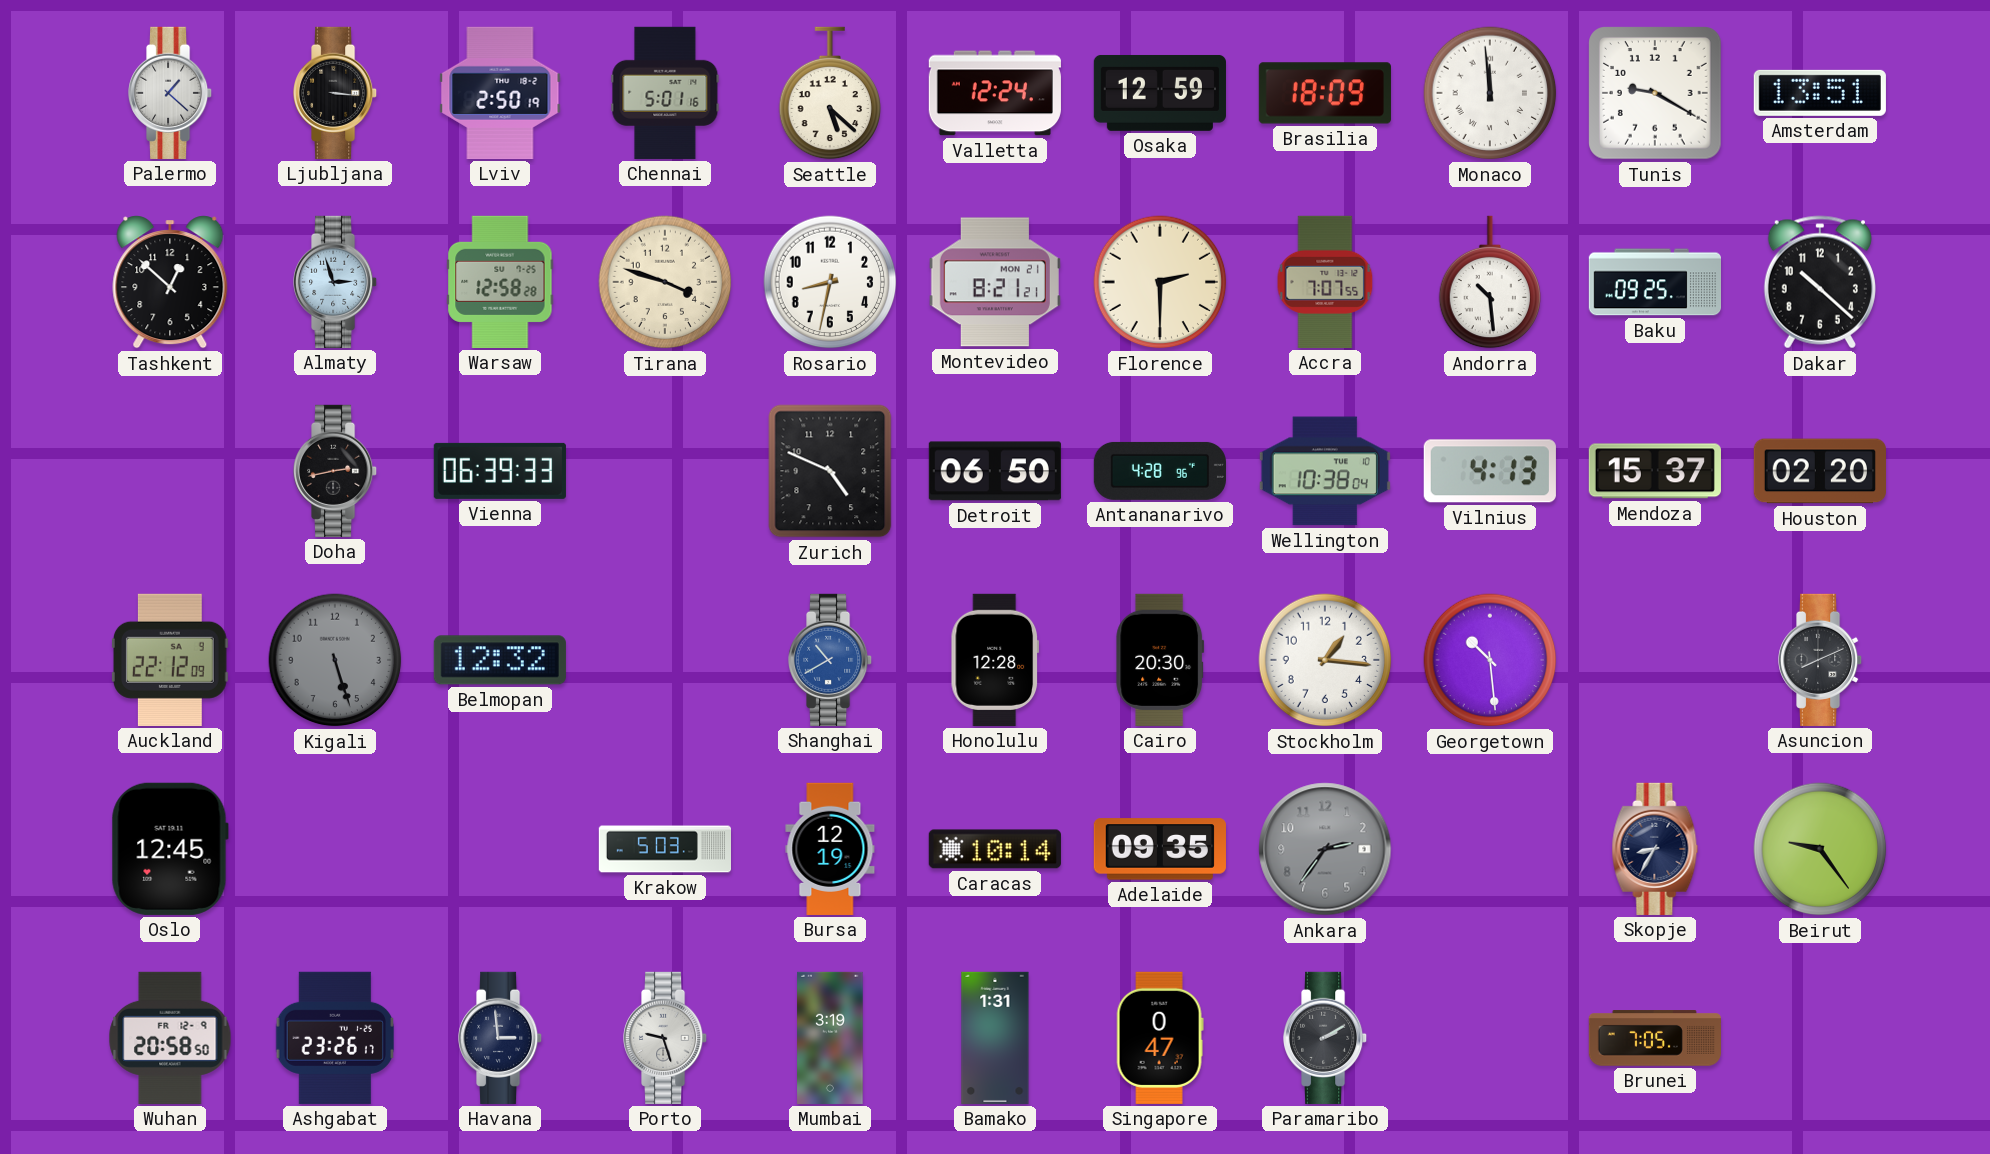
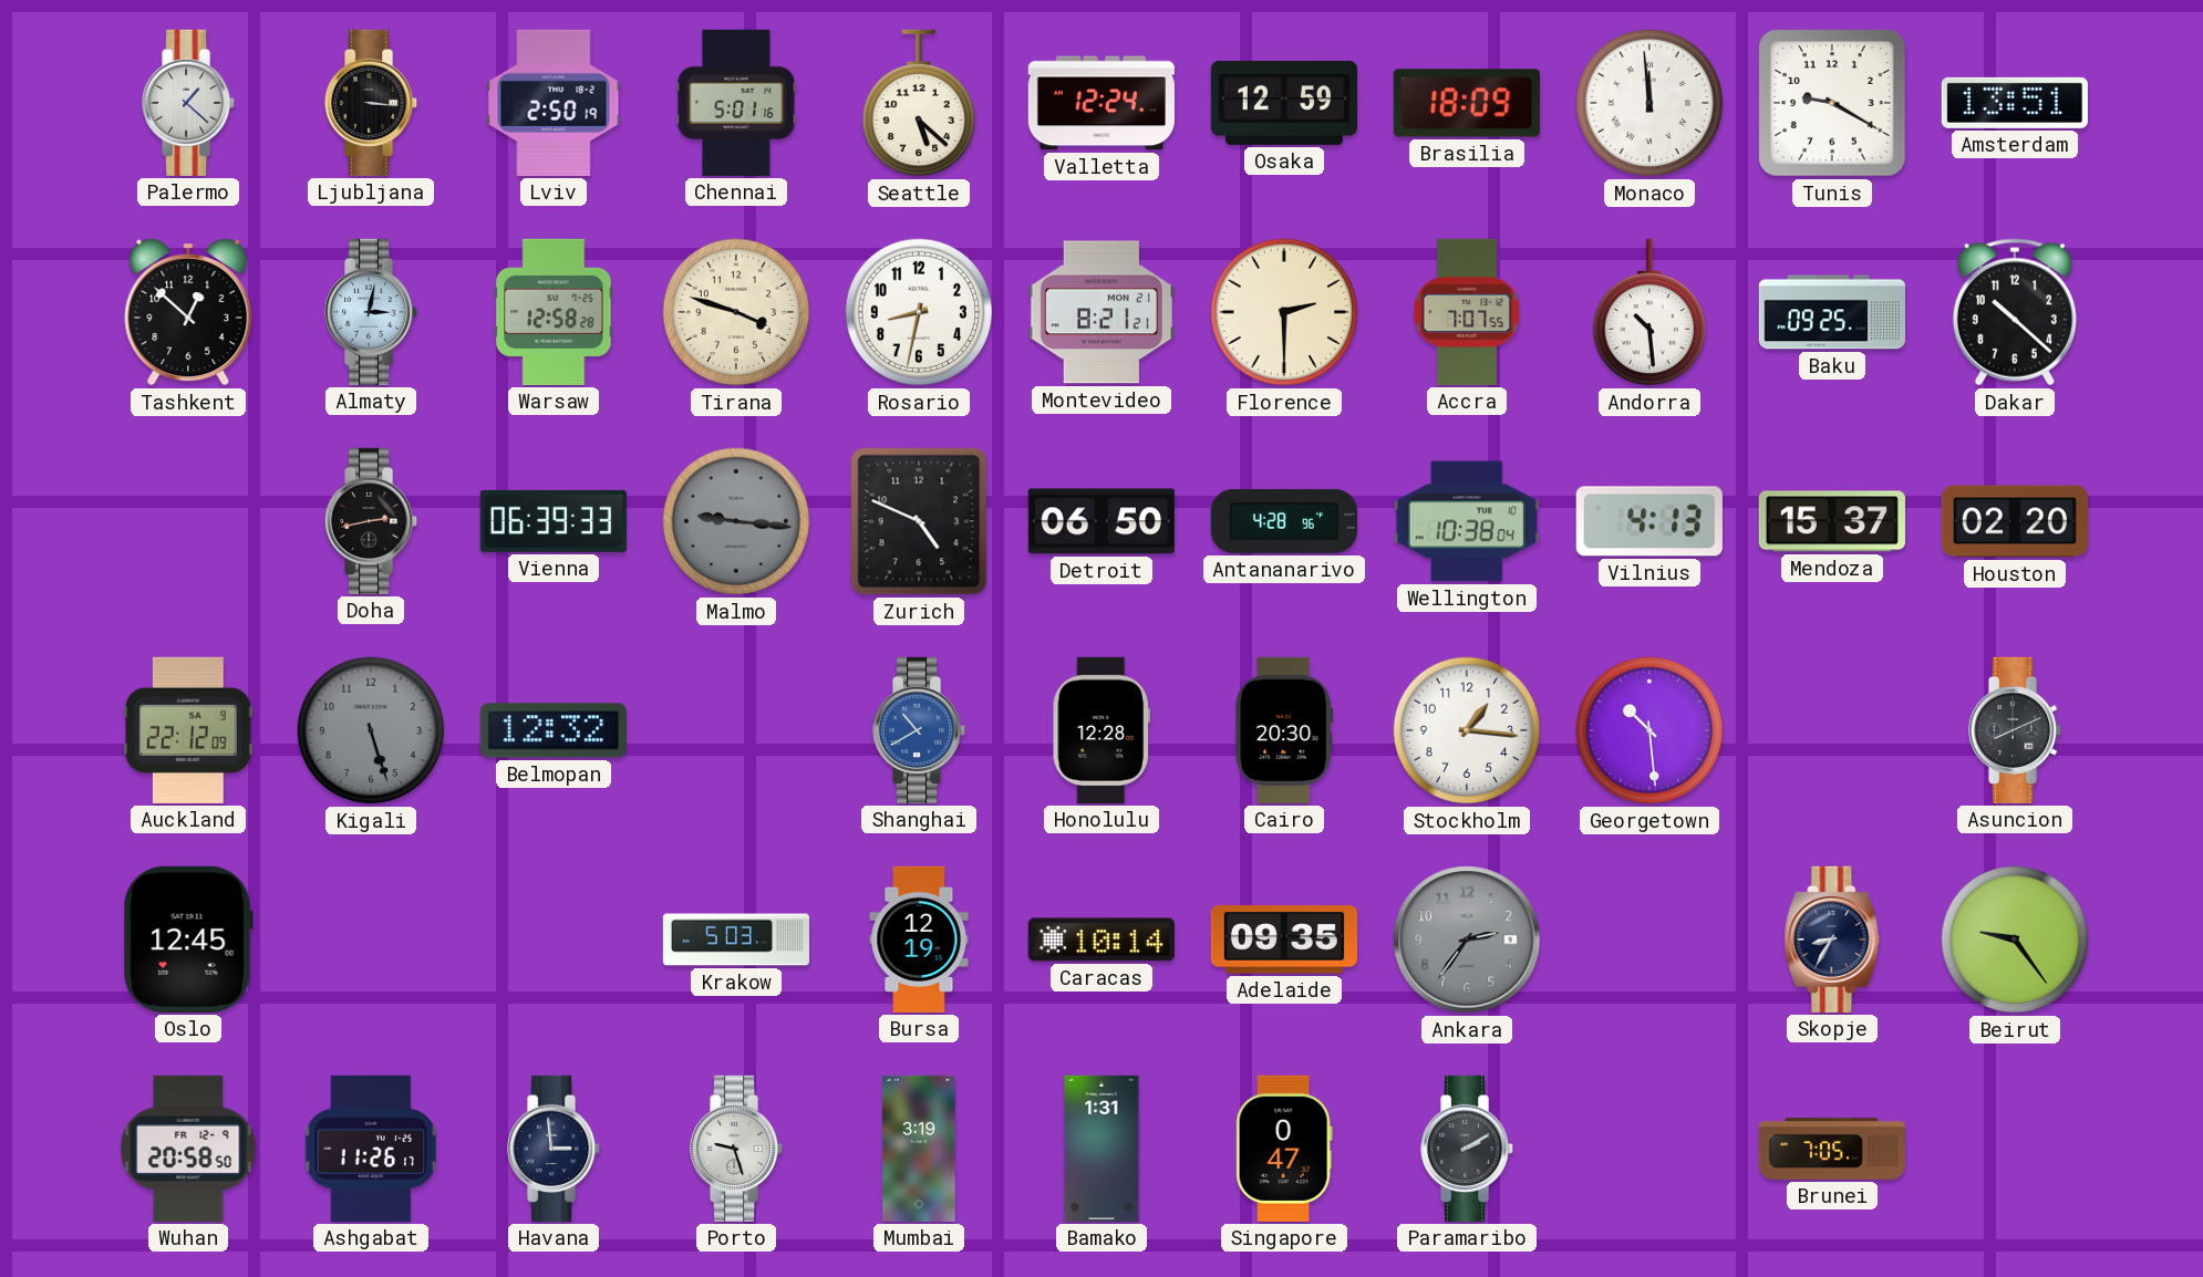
Almaty: 2:57 -> 3:02 (372, 312)
Malmo: none -> 9:16 (736, 521)
Ashgabat: 23:26 -> 11:26 (370, 1149)
